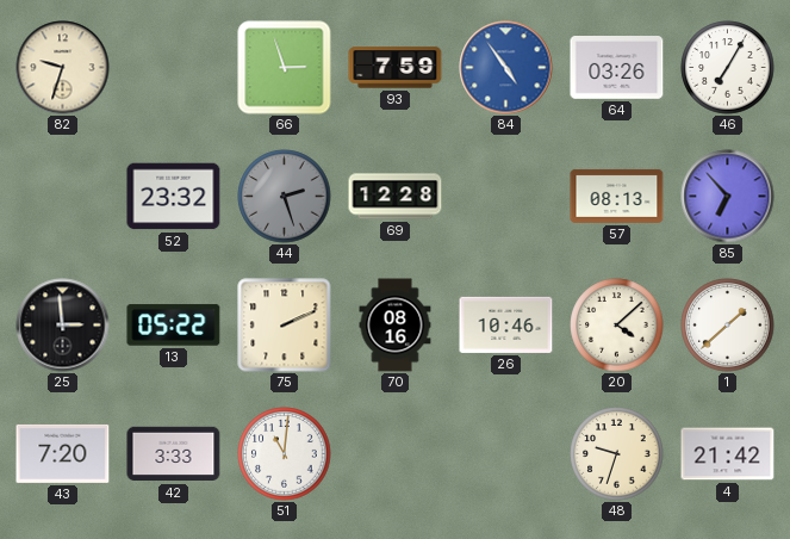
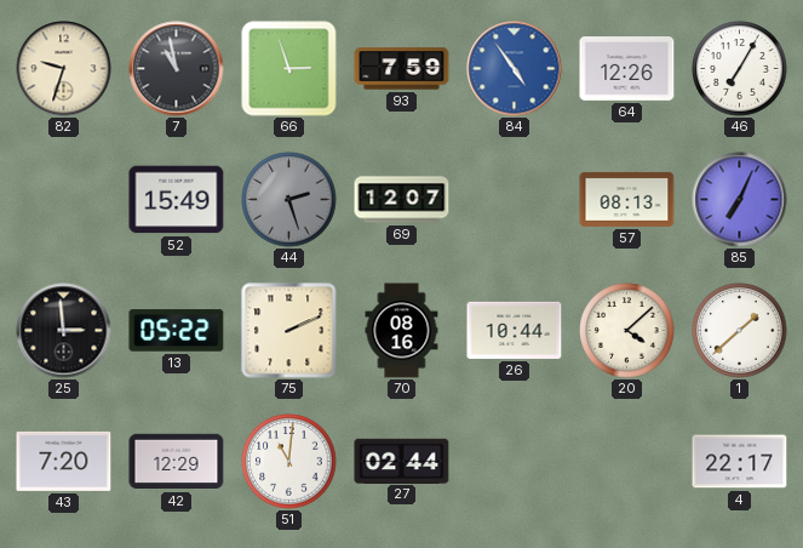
7: none -> 10:58 (177, 69)
64: 03:26 -> 12:26 (627, 69)
52: 23:32 -> 15:49 (177, 200)
69: 12:28 -> 12:07 (402, 200)
85: 6:53 -> 7:04 (740, 200)
26: 10:46 -> 10:44 (515, 330)
42: 3:33 -> 12:29 (177, 462)
27: none -> 02:44 (402, 461)
48: 9:33 -> none (617, 454)
4: 21:42 -> 22:17 (740, 462)
